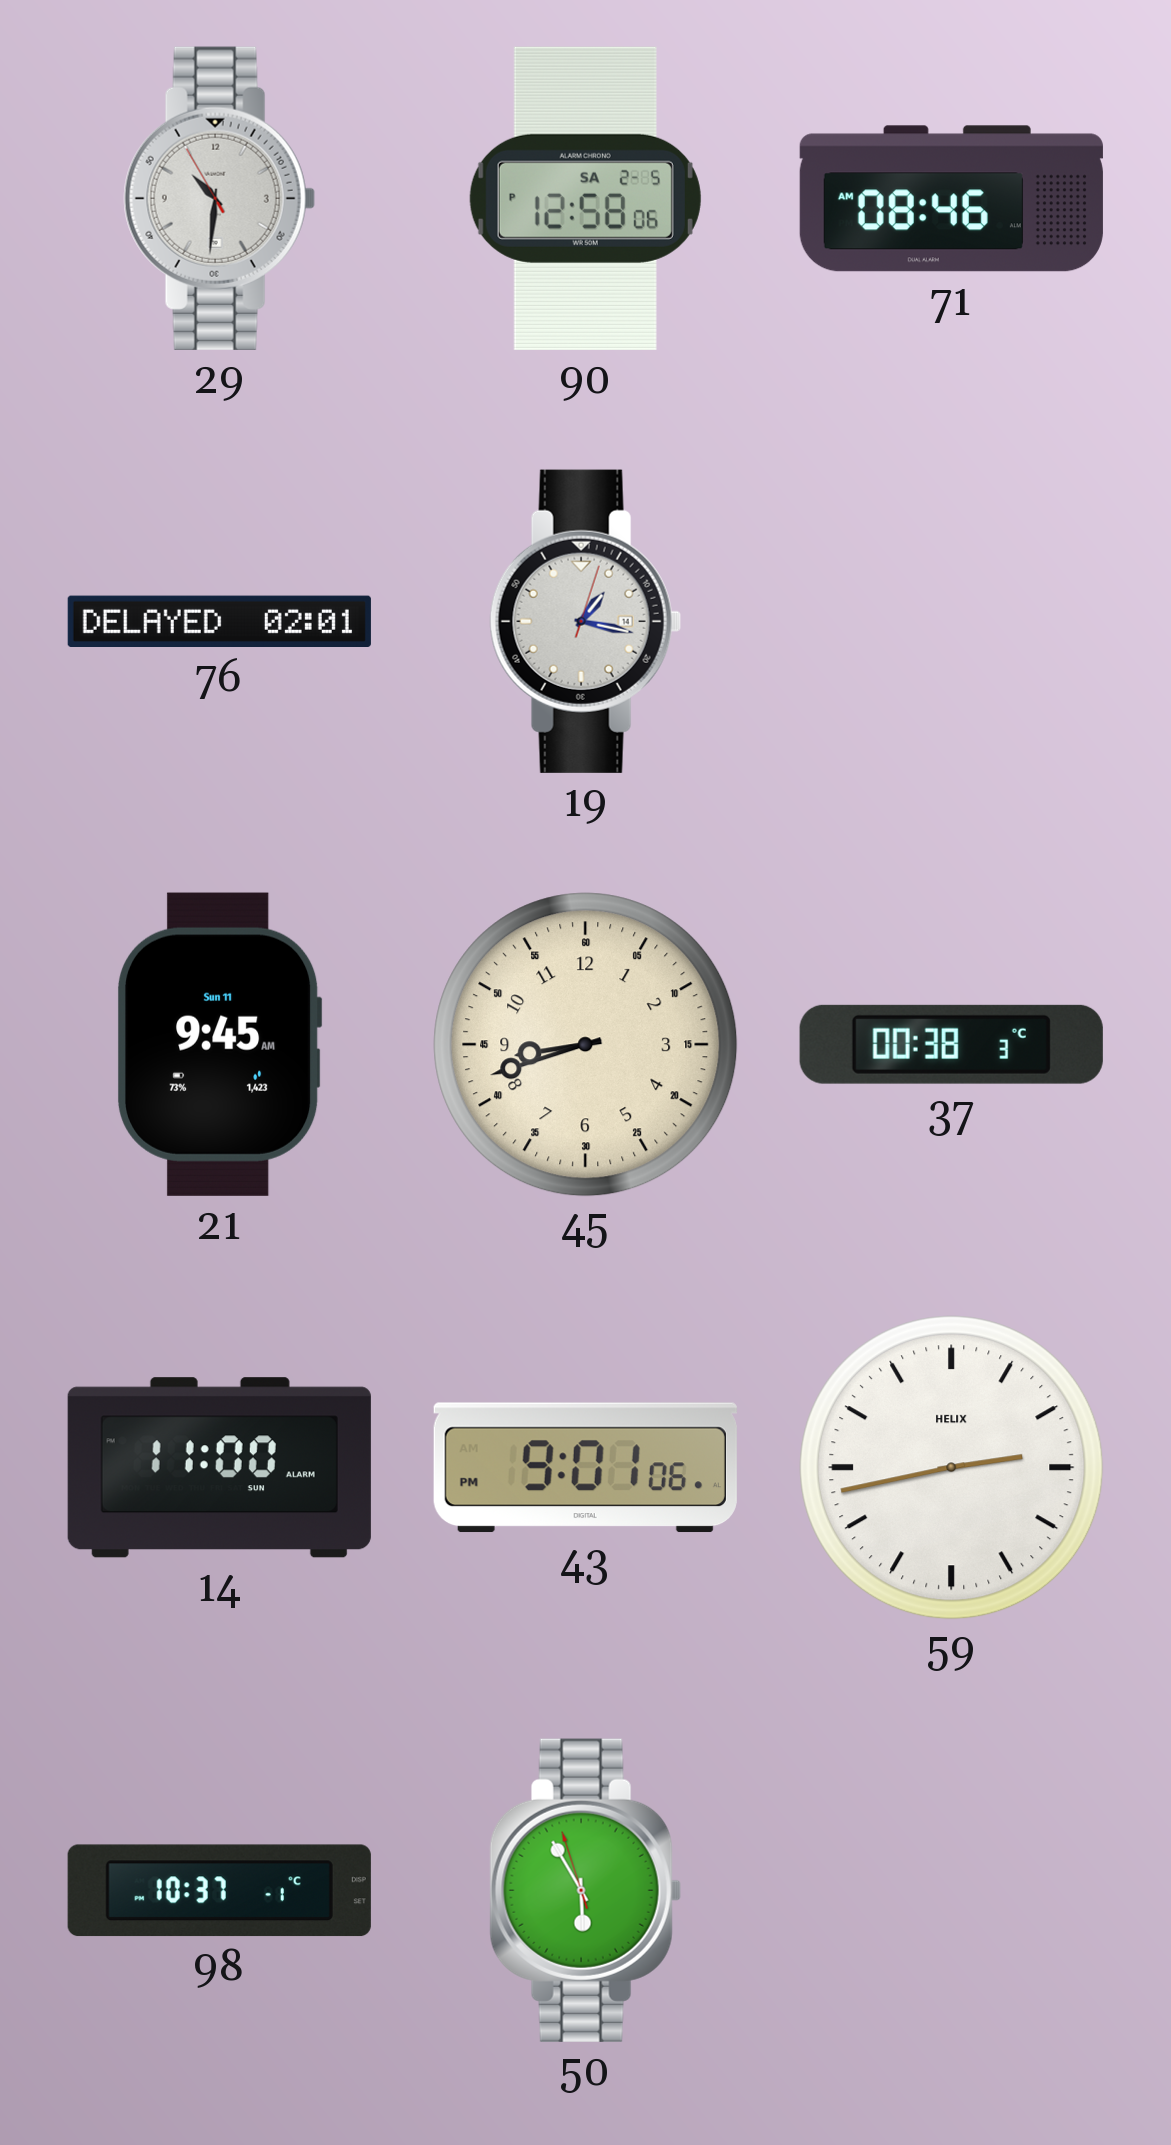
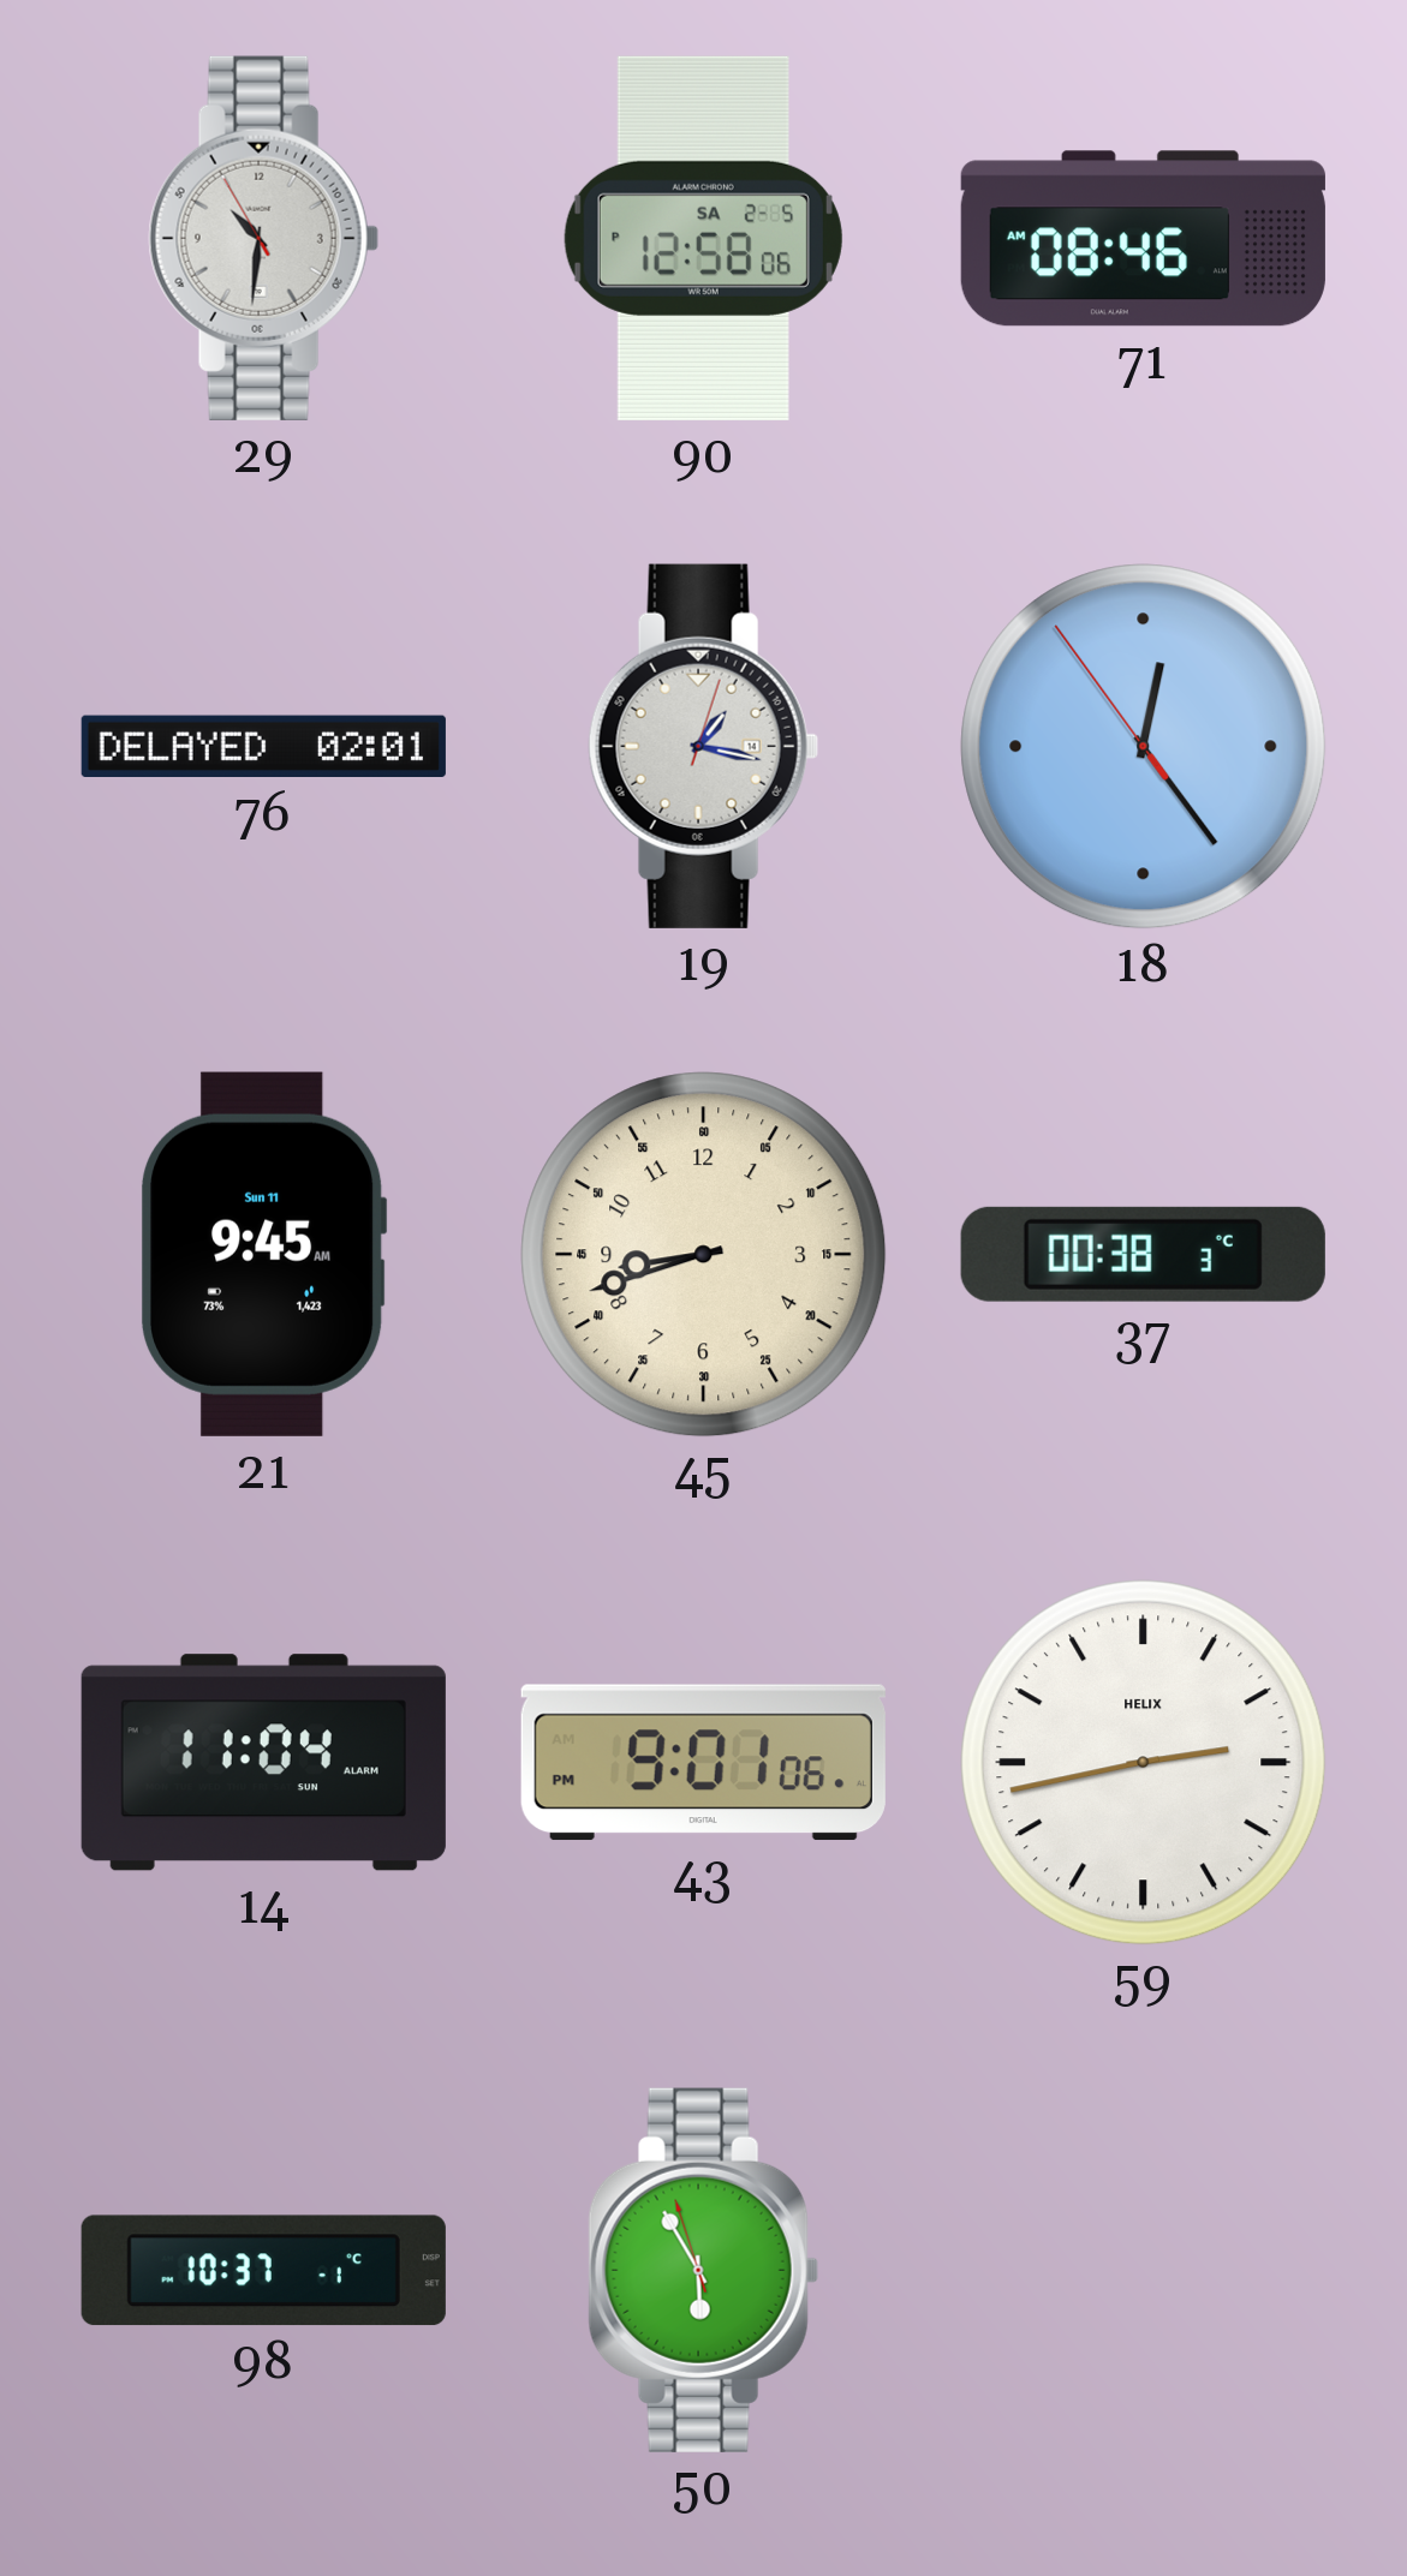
18: none -> 12:23 (1144, 747)
14: 11:00 -> 11:04 (263, 1763)
